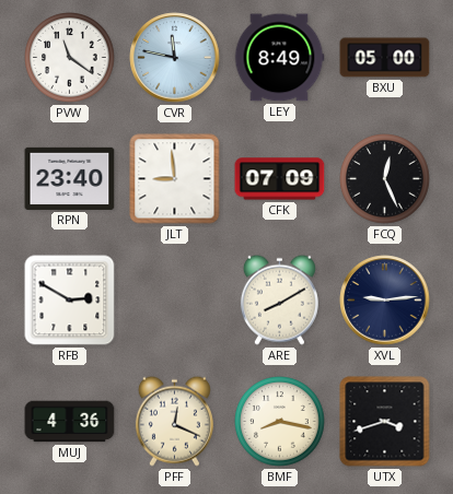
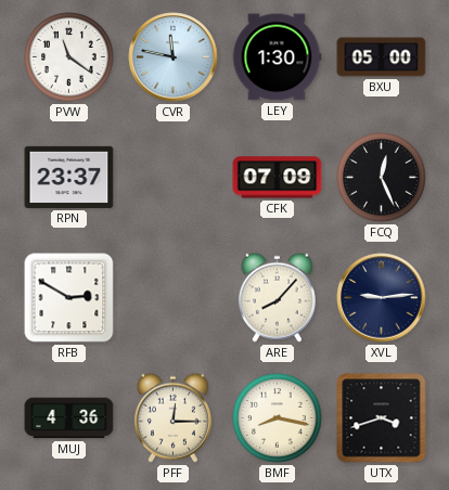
LEY: 8:49 -> 1:30 (277, 57)
RPN: 23:40 -> 23:37 (69, 177)
JLT: 8:59 -> none (175, 179)
ARE: 8:10 -> 8:07 (277, 297)
PFF: 12:19 -> 12:15 (172, 417)
